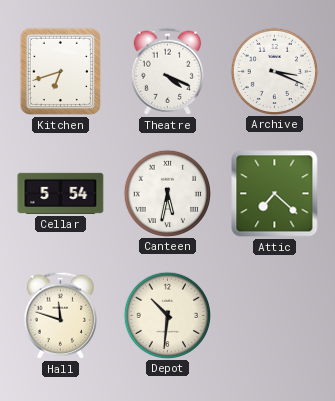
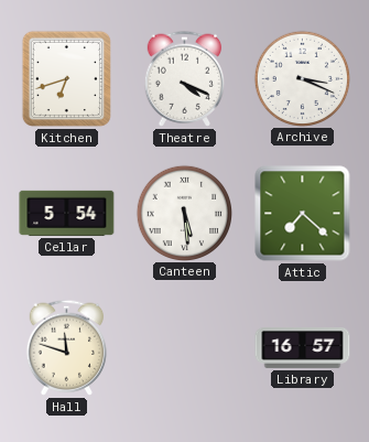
Canteen: 5:32 -> 5:29 (184, 213)
Depot: 10:31 -> none (167, 315)
Library: none -> 16:57 (303, 348)
